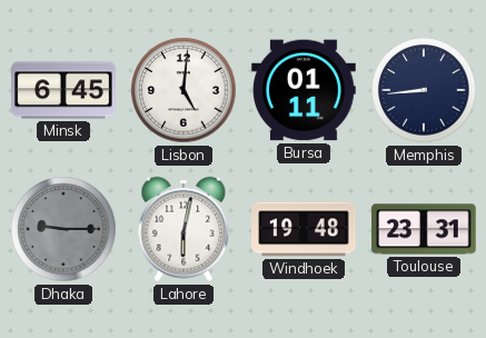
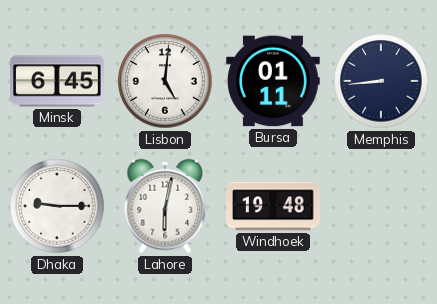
Dhaka dial: grey -> white (57, 206)
Toulouse: 23:31 -> none (424, 229)
